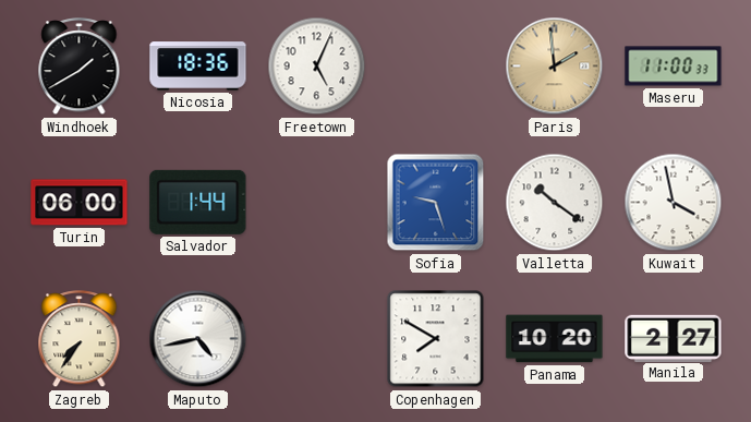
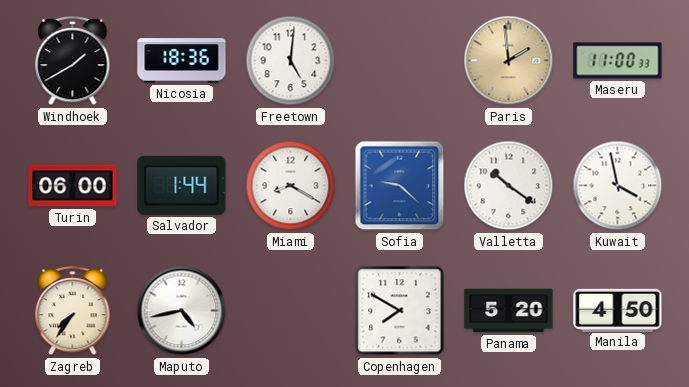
Freetown: 5:04 -> 5:01 (291, 61)
Miami: none -> 8:20 (291, 186)
Sofia: 9:27 -> 9:22 (400, 186)
Panama: 10:20 -> 5:20 (509, 311)
Manila: 2:27 -> 4:50 (618, 310)
